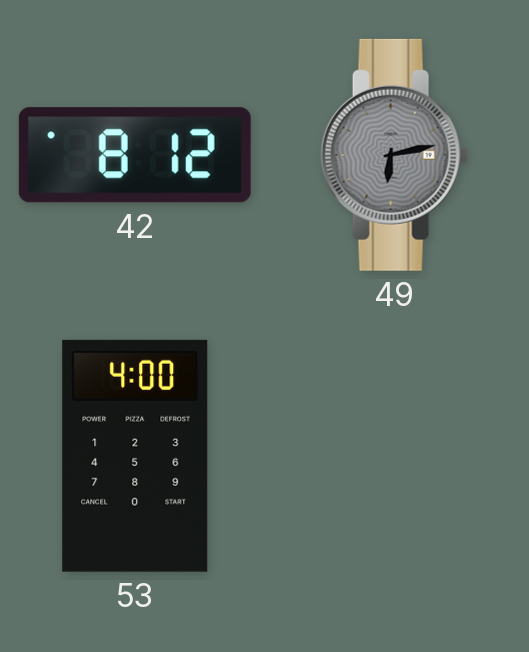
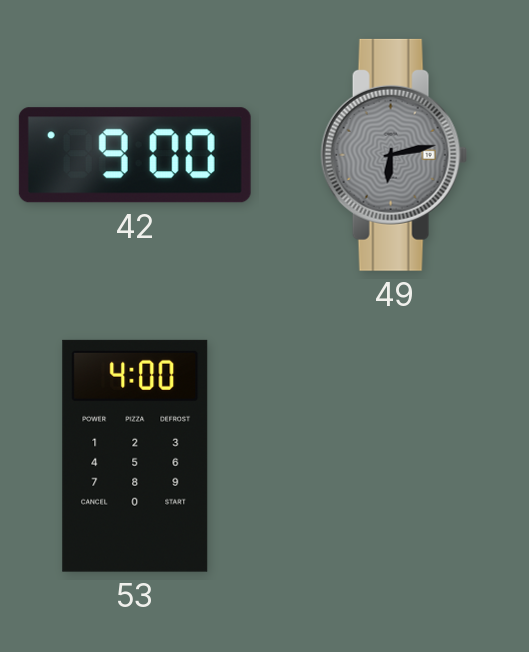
42: 8:12 -> 9:00 (135, 155)
